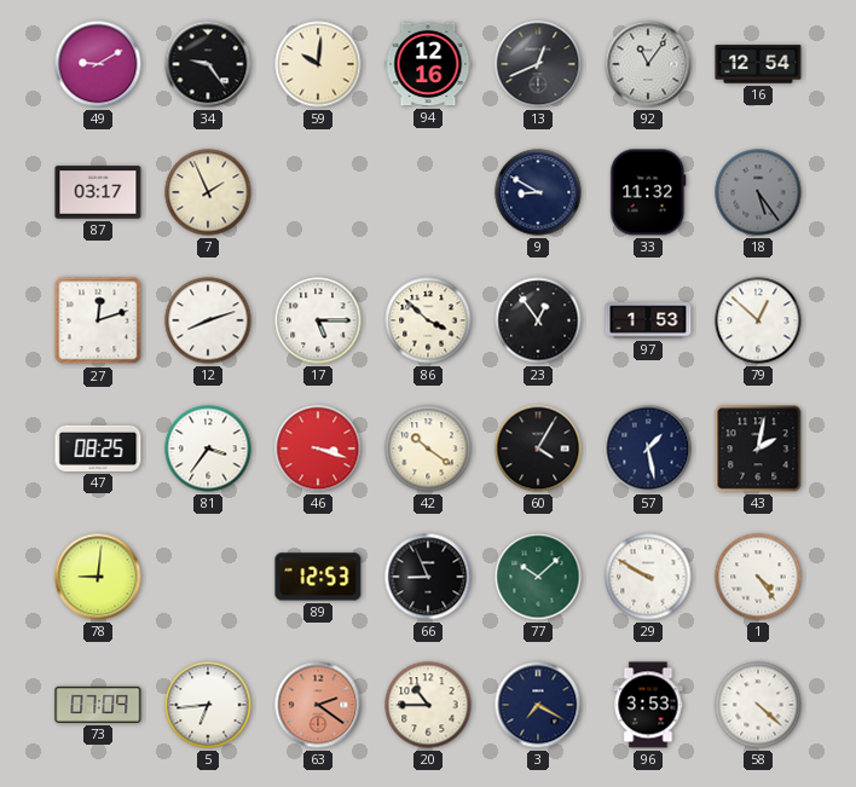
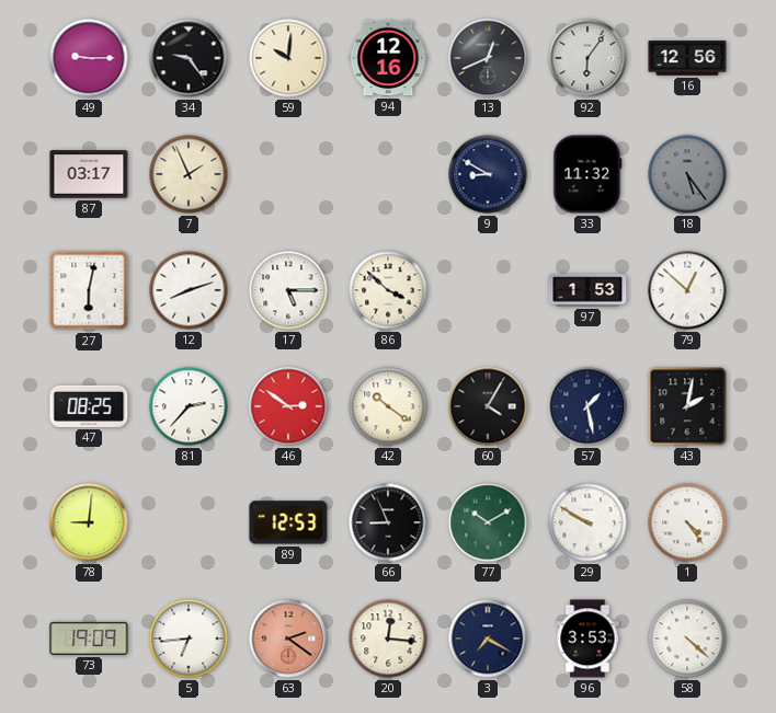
49: 9:10 -> 9:15 (89, 58)
92: 11:06 -> 6:06 (587, 58)
16: 12:54 -> 12:56 (687, 58)
27: 12:12 -> 6:02 (89, 290)
23: 12:54 -> none (538, 320)
81: 3:36 -> 2:37 (189, 406)
46: 3:18 -> 2:51 (288, 406)
77: 10:08 -> 10:10 (488, 522)
73: 07:09 -> 19:09 (89, 639)
20: 10:45 -> 12:16 (388, 639)
